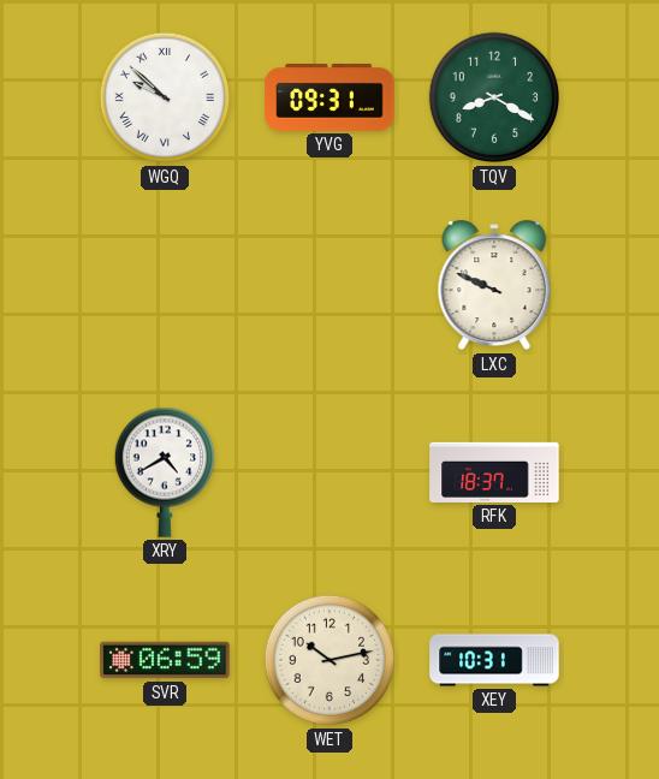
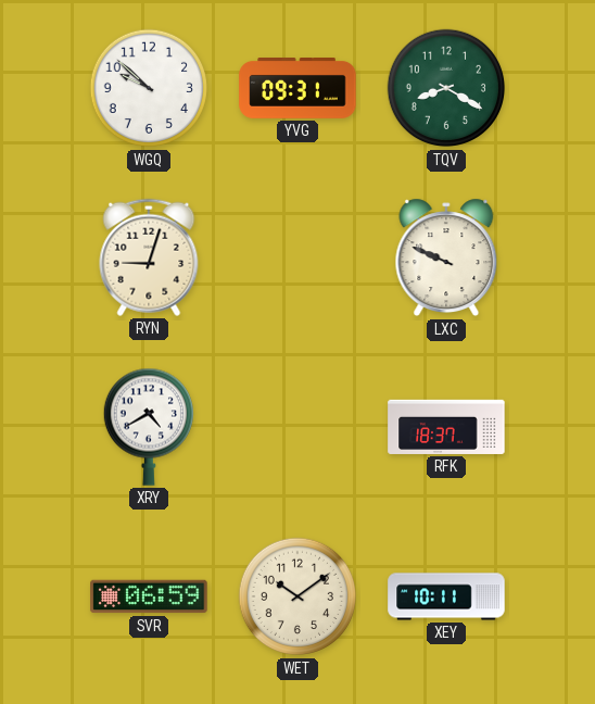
WGQ numerals: Roman -> Arabic (149, 88)
RYN: none -> 9:03 (149, 257)
WET: 10:13 -> 10:09 (297, 596)
XEY: 10:31 -> 10:11 (446, 596)
